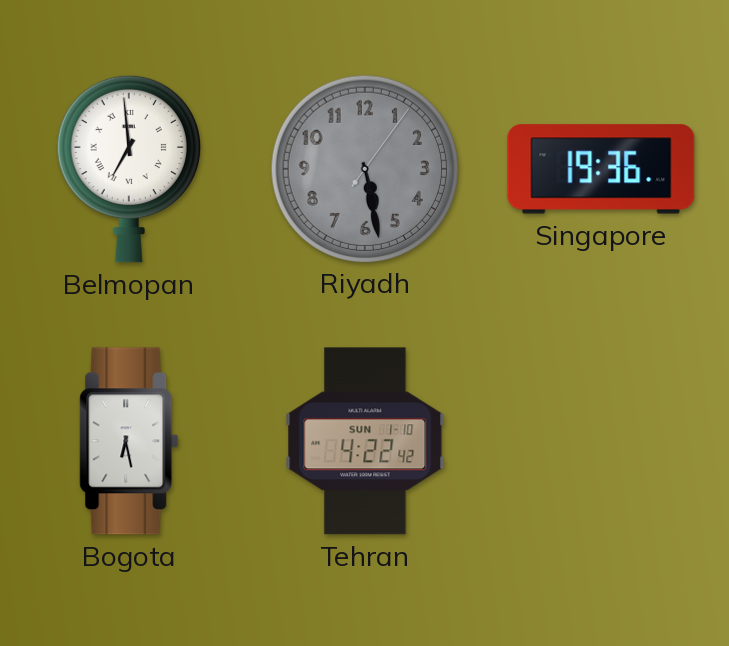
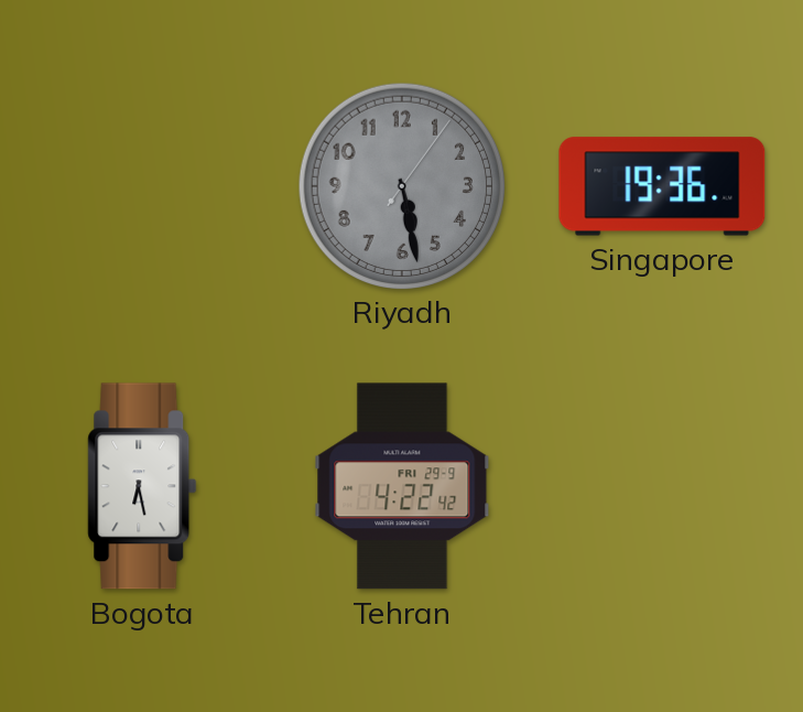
Belmopan: 6:59 -> none (129, 169)
Tehran date: SUN 1-10 -> FRI 29-9 (402, 486)
